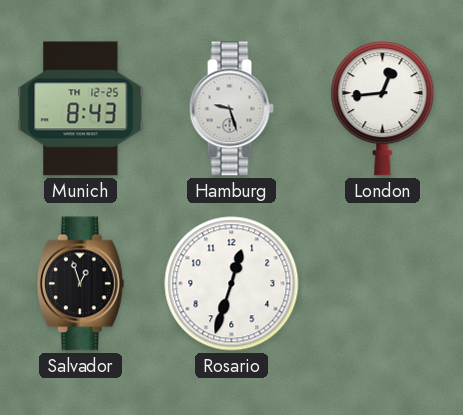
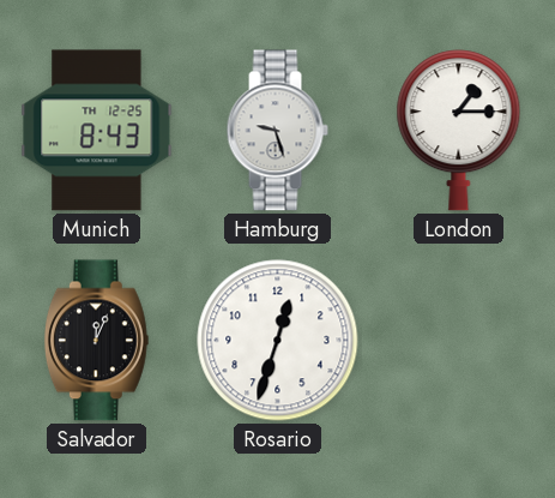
London: 12:44 -> 1:15 (459, 131)
Salvador: 12:57 -> 12:04 (96, 341)
